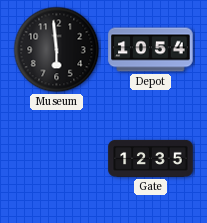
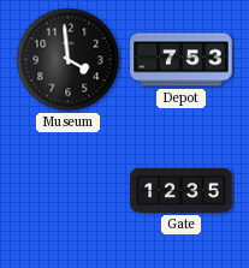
Museum: 5:59 -> 3:59 (69, 60)
Depot: 10:54 -> 7:53 (182, 60)
